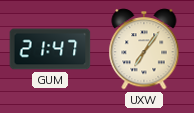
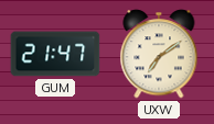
UXW: 7:06 -> 7:09 (159, 54)
